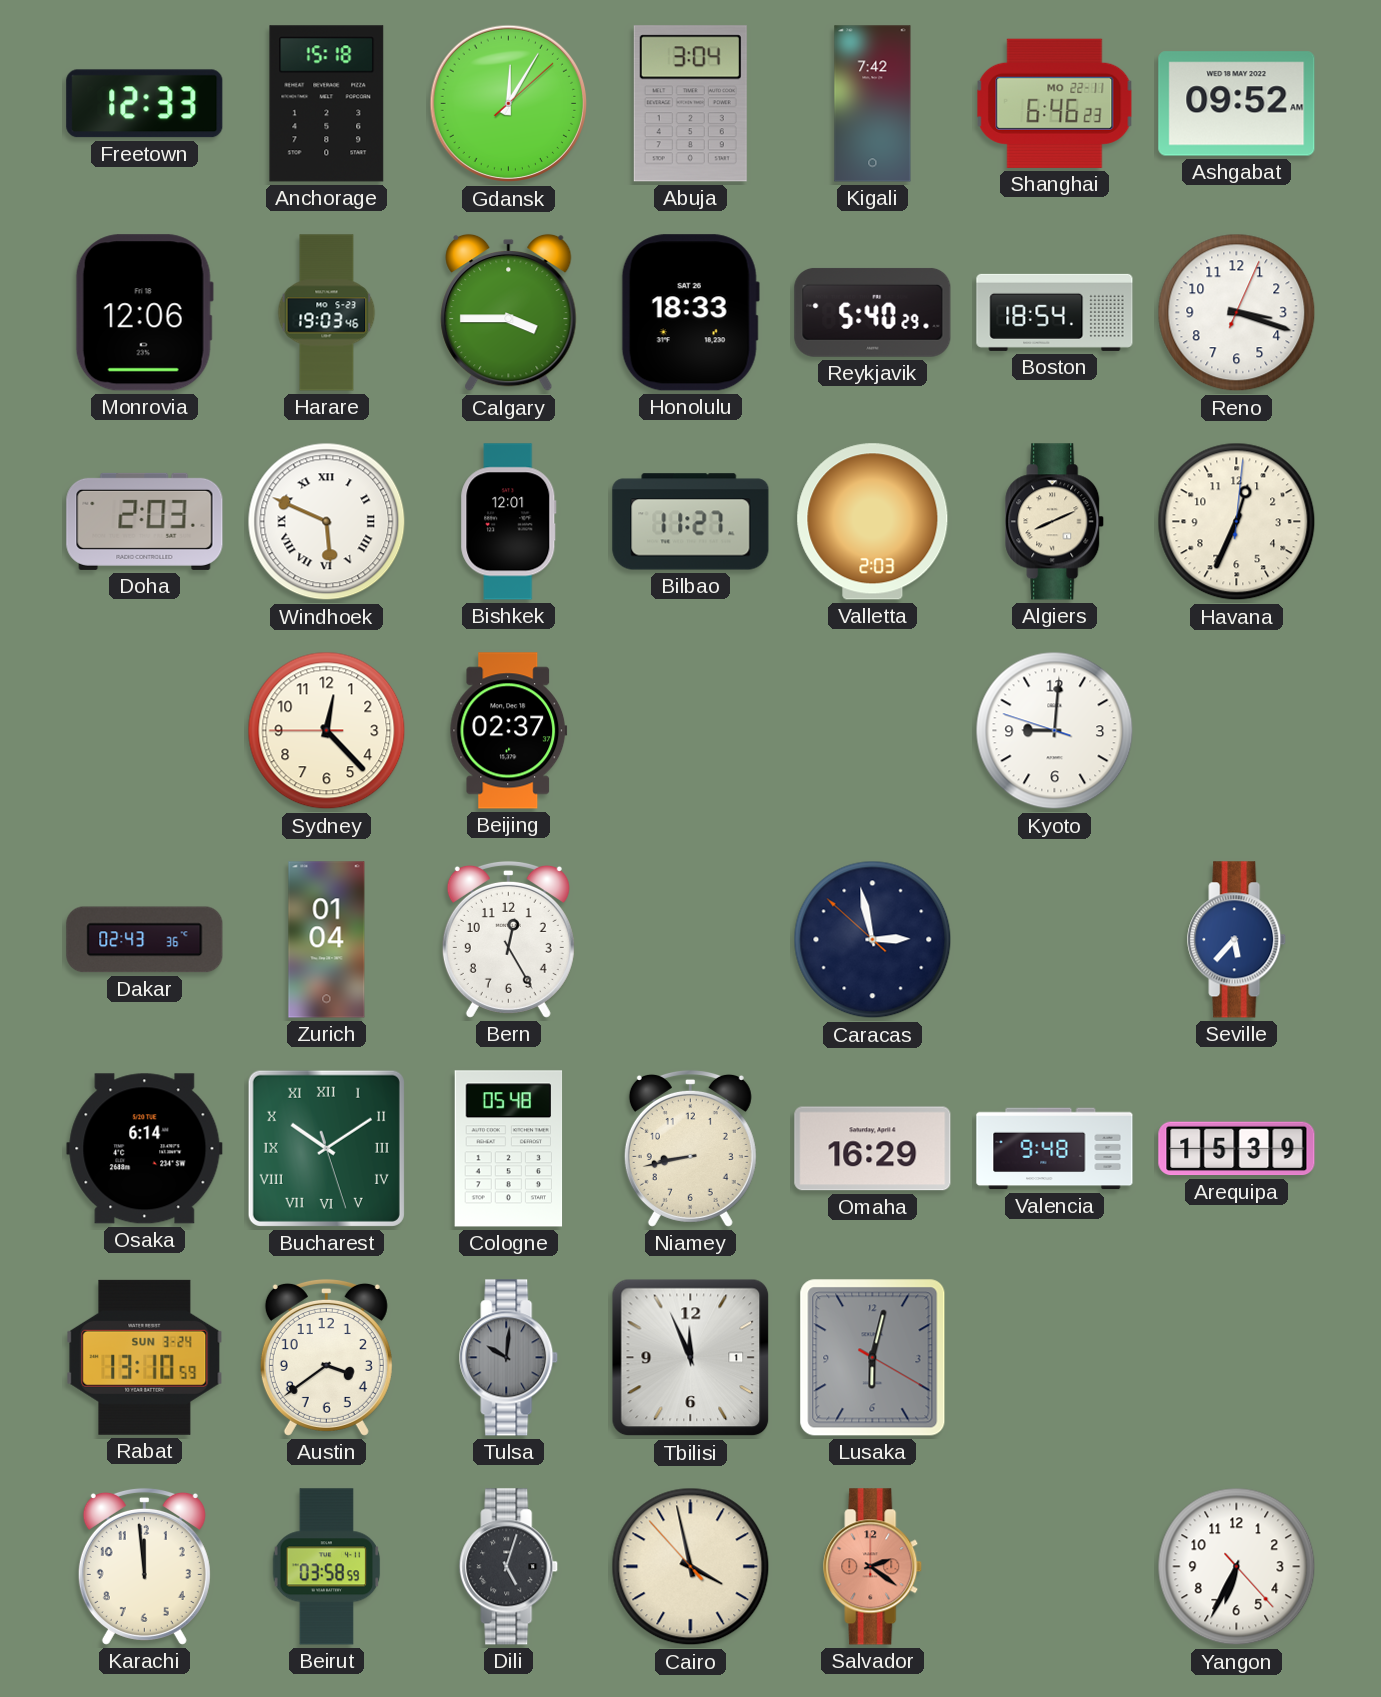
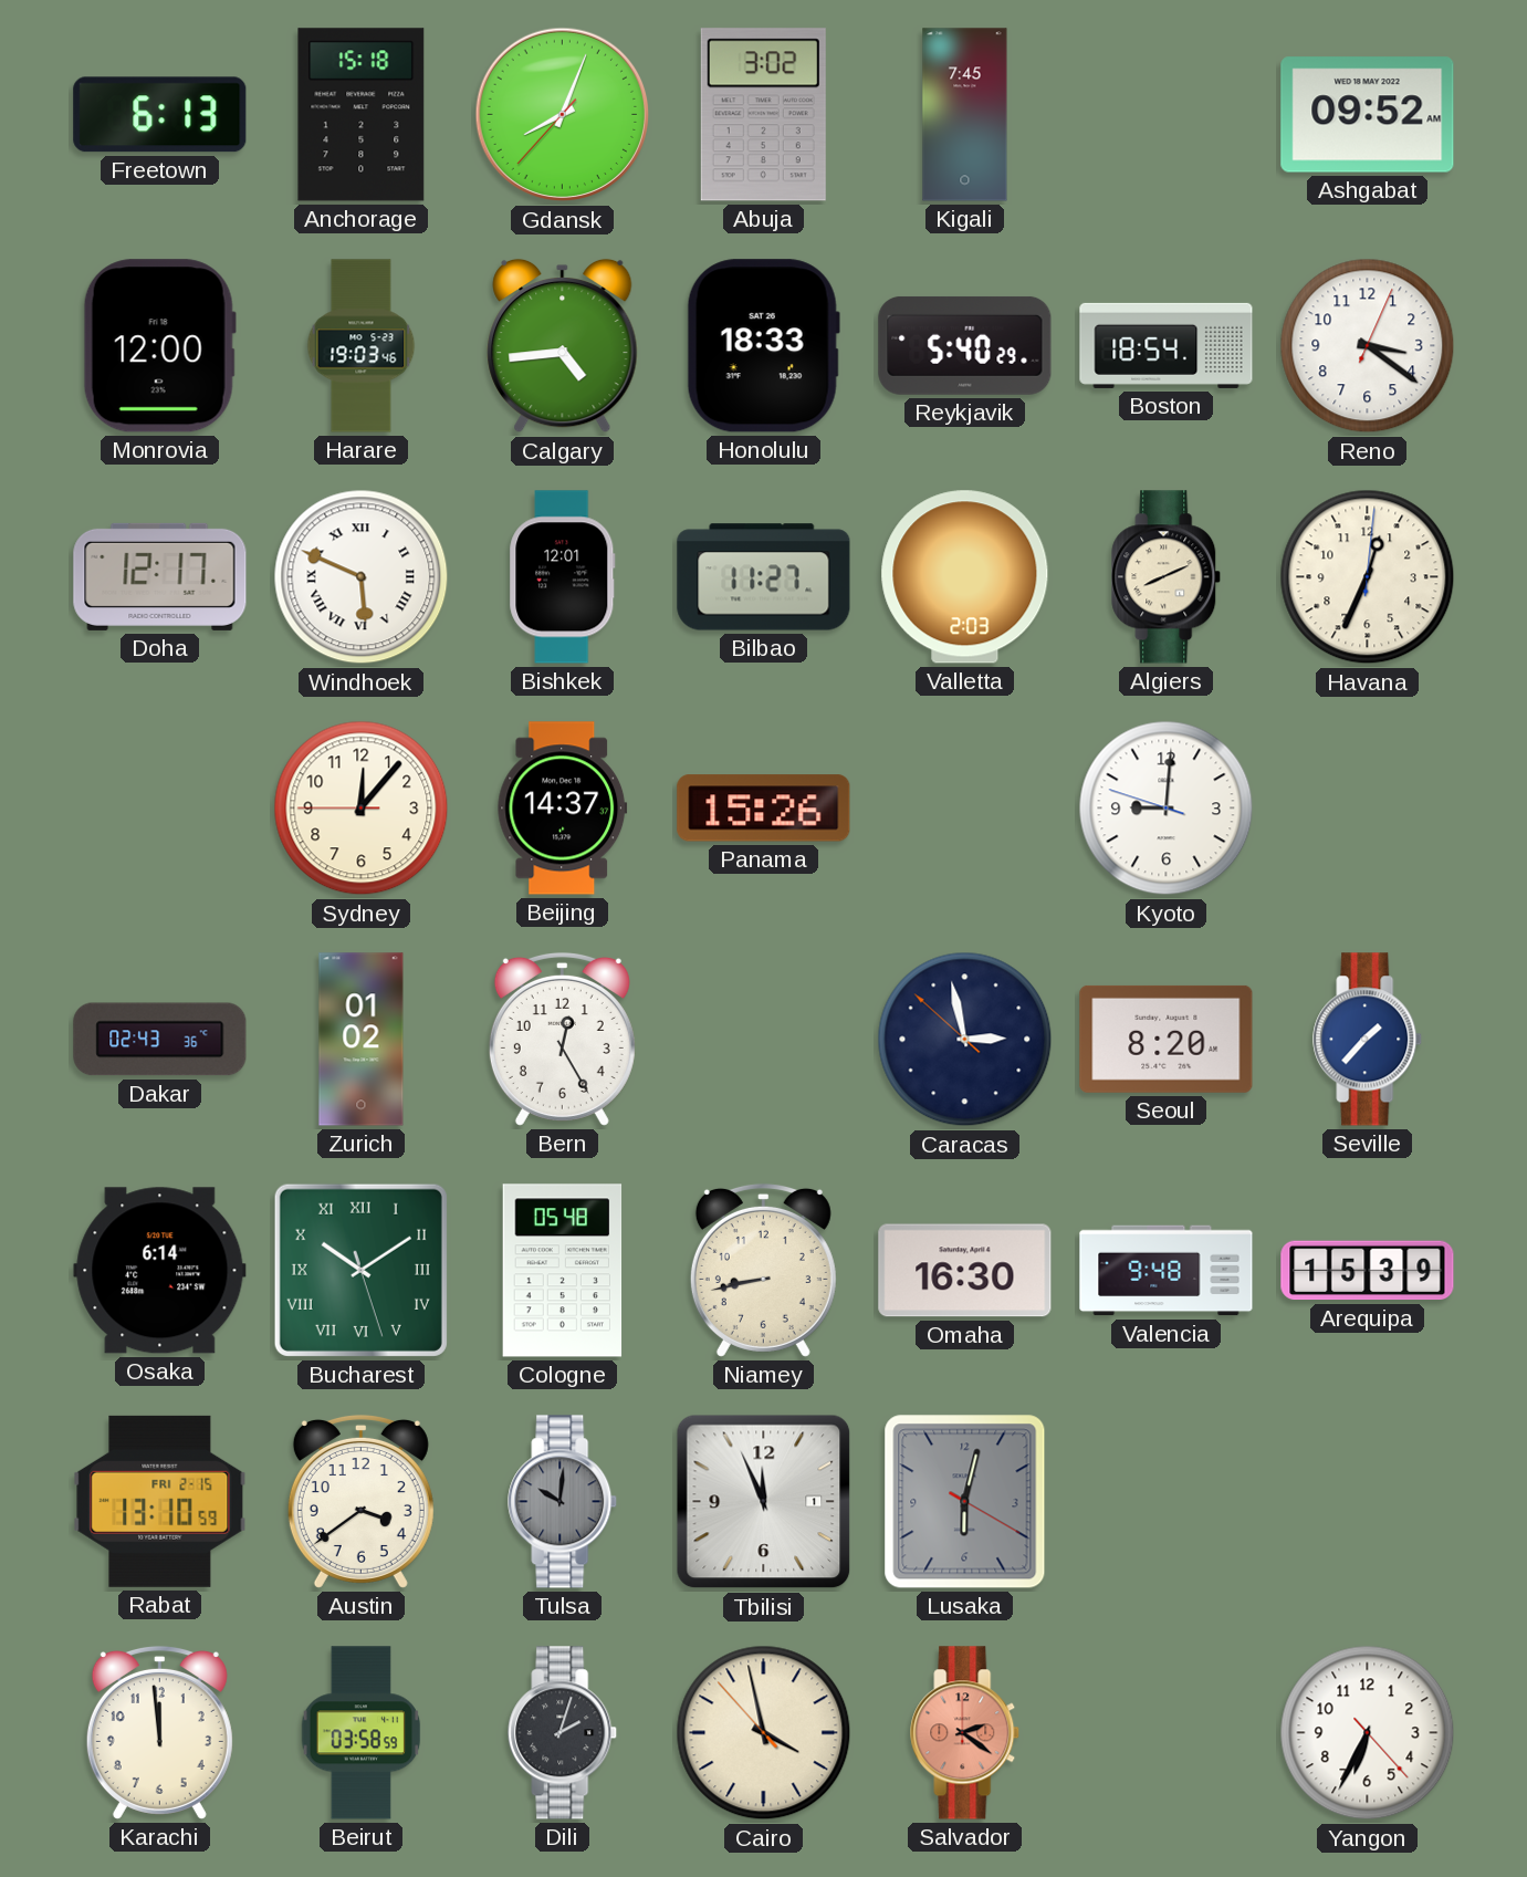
Freetown: 12:33 -> 6:13 (160, 115)
Gdansk: 12:05 -> 8:03 (563, 115)
Abuja: 3:04 -> 3:02 (763, 115)
Kigali: 7:42 -> 7:45 (965, 115)
Shanghai: 6:46 -> none (1055, 103)
Monrovia: 12:06 -> 12:00 (159, 346)
Calgary: 3:45 -> 4:44 (563, 346)
Reno: 3:18 -> 3:21 (1368, 346)
Doha: 2:03 -> 12:17 (160, 576)
Sydney: 12:22 -> 12:06 (362, 809)
Beijing: 02:37 -> 14:37 (563, 809)
Panama: none -> 15:26 (764, 809)
Zurich: 01:04 -> 01:02 (362, 1040)
Seoul: none -> 8:20 (1167, 1039)
Seville: 5:37 -> 1:37 (1368, 1040)
Omaha: 16:29 -> 16:30 (965, 1271)
Rabat date: SUN 3-24 -> FRI 2-15 (160, 1501)
Dili: 5:03 -> 2:03 (563, 1733)
